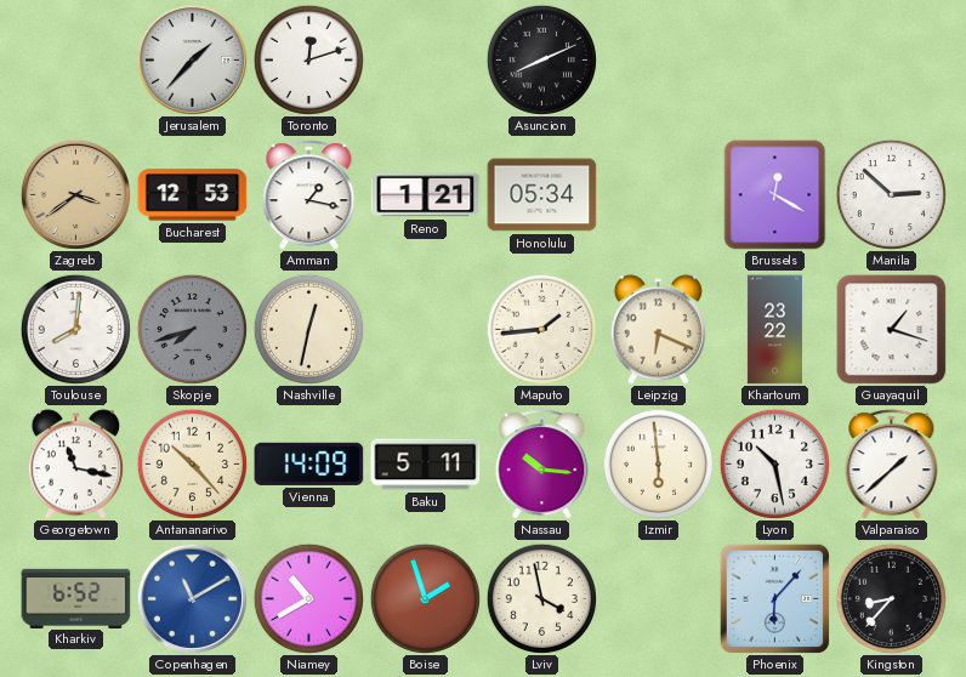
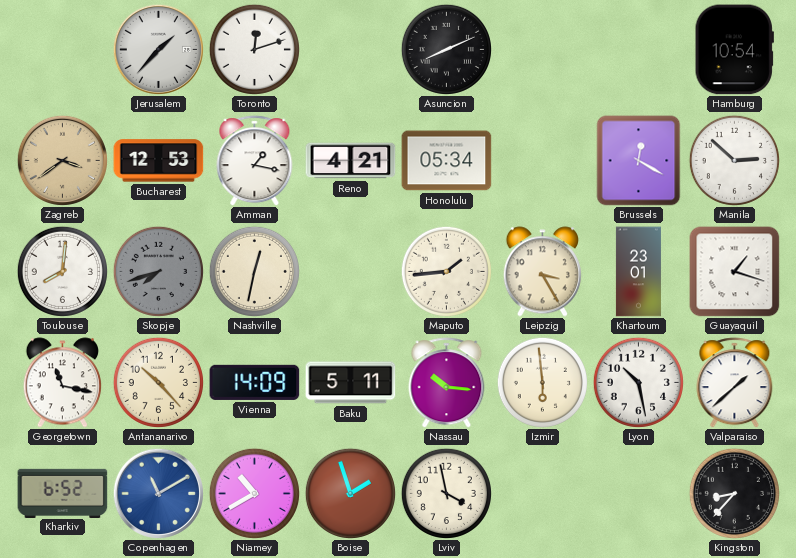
Hamburg: none -> 10:54 (734, 50)
Reno: 1:21 -> 4:21 (351, 161)
Leipzig: 6:19 -> 3:25 (542, 272)
Khartoum: 23:22 -> 23:01 (638, 272)
Phoenix: 6:07 -> none (774, 598)
